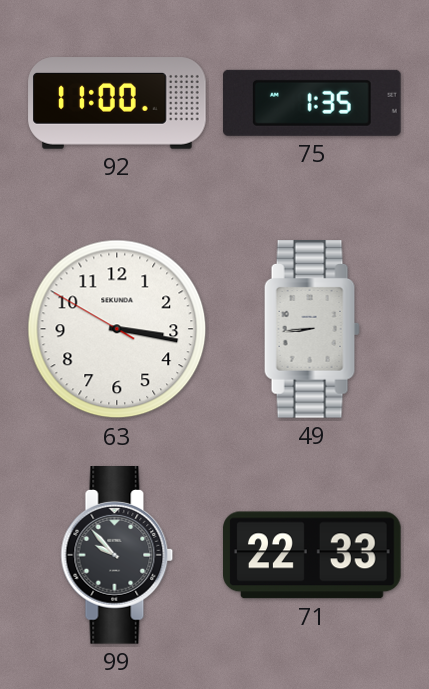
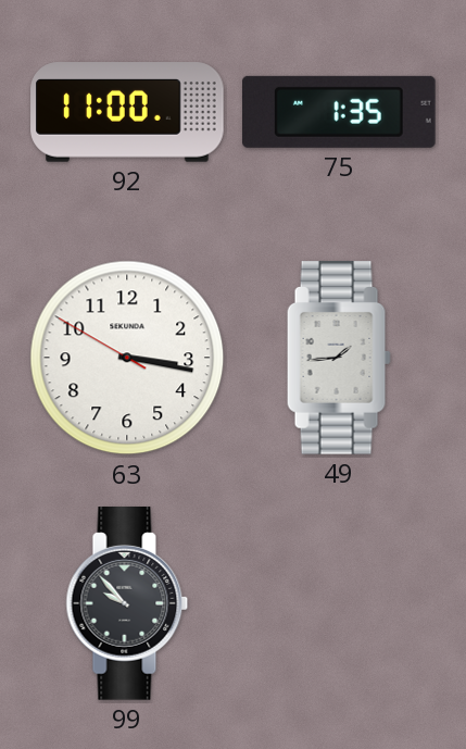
49: 8:44 -> 1:44 (339, 359)
71: 22:33 -> none (313, 555)
